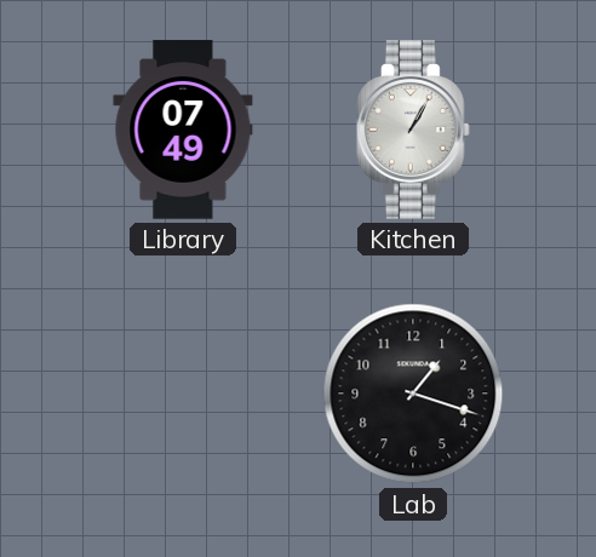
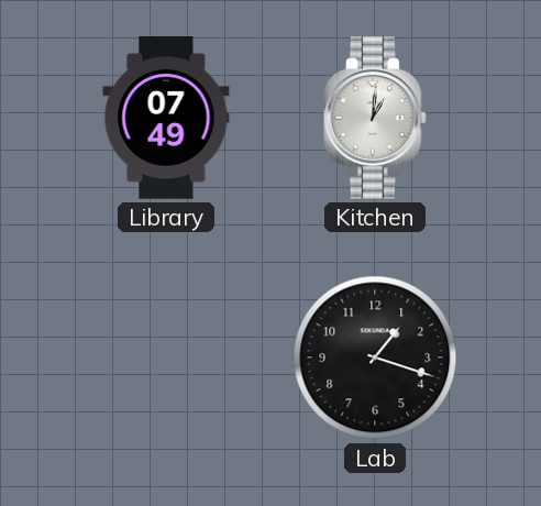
Kitchen: 1:05 -> 1:01 (375, 118)
